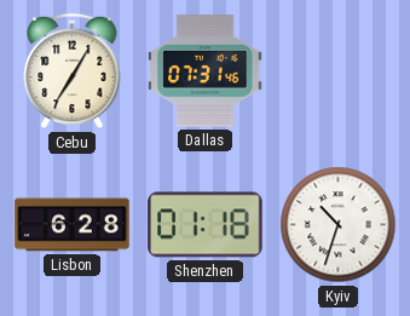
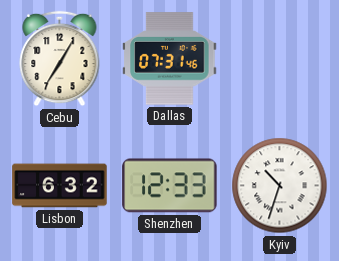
Lisbon: 6:28 -> 6:32 (60, 186)
Shenzhen: 01:18 -> 12:33 (170, 186)
